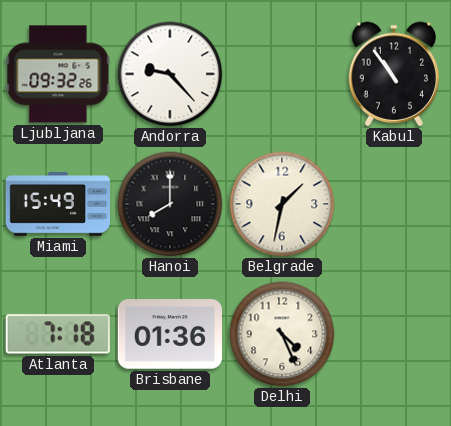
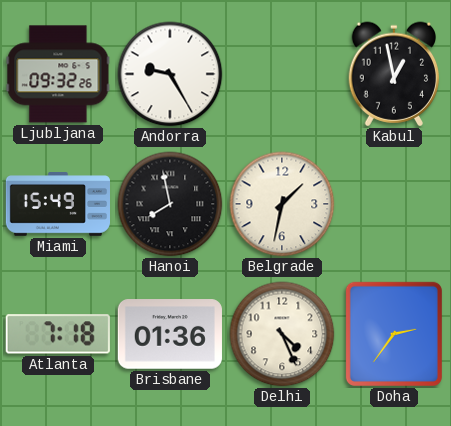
Andorra: 9:23 -> 9:25 (170, 74)
Kabul: 10:54 -> 12:58 (393, 74)
Hanoi: 8:00 -> 7:58 (170, 204)
Doha: none -> 2:36 (394, 334)
